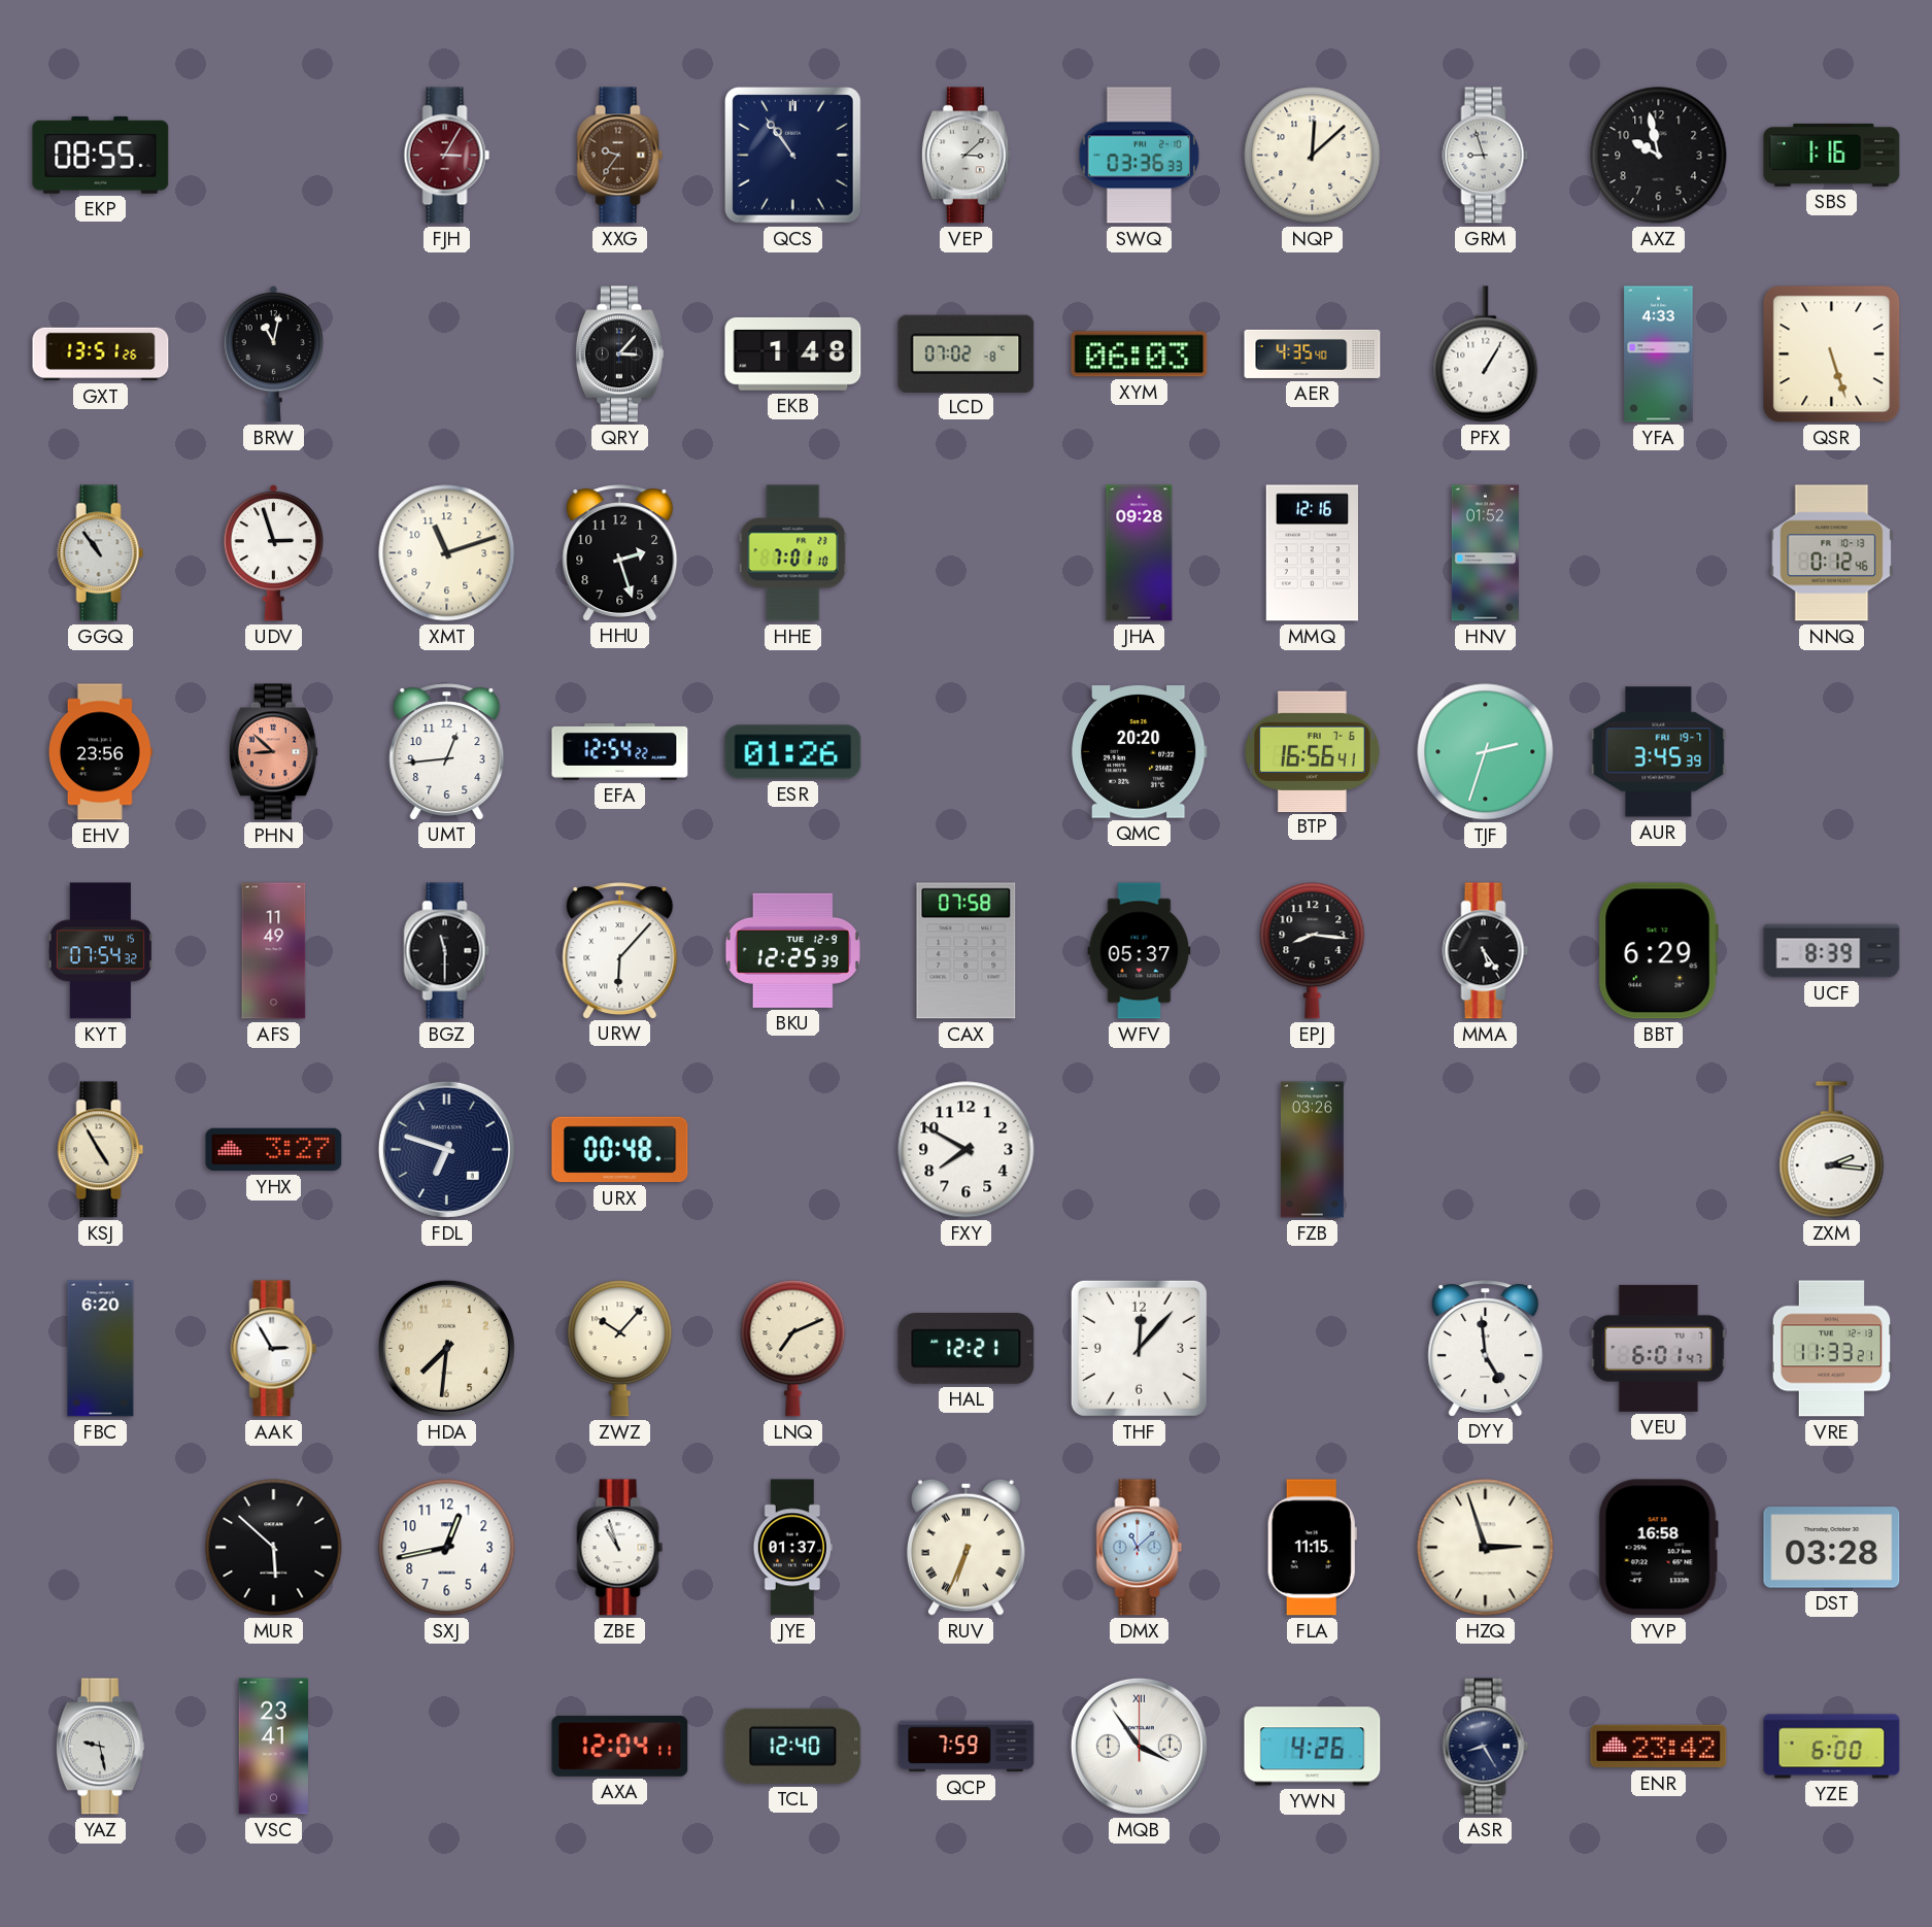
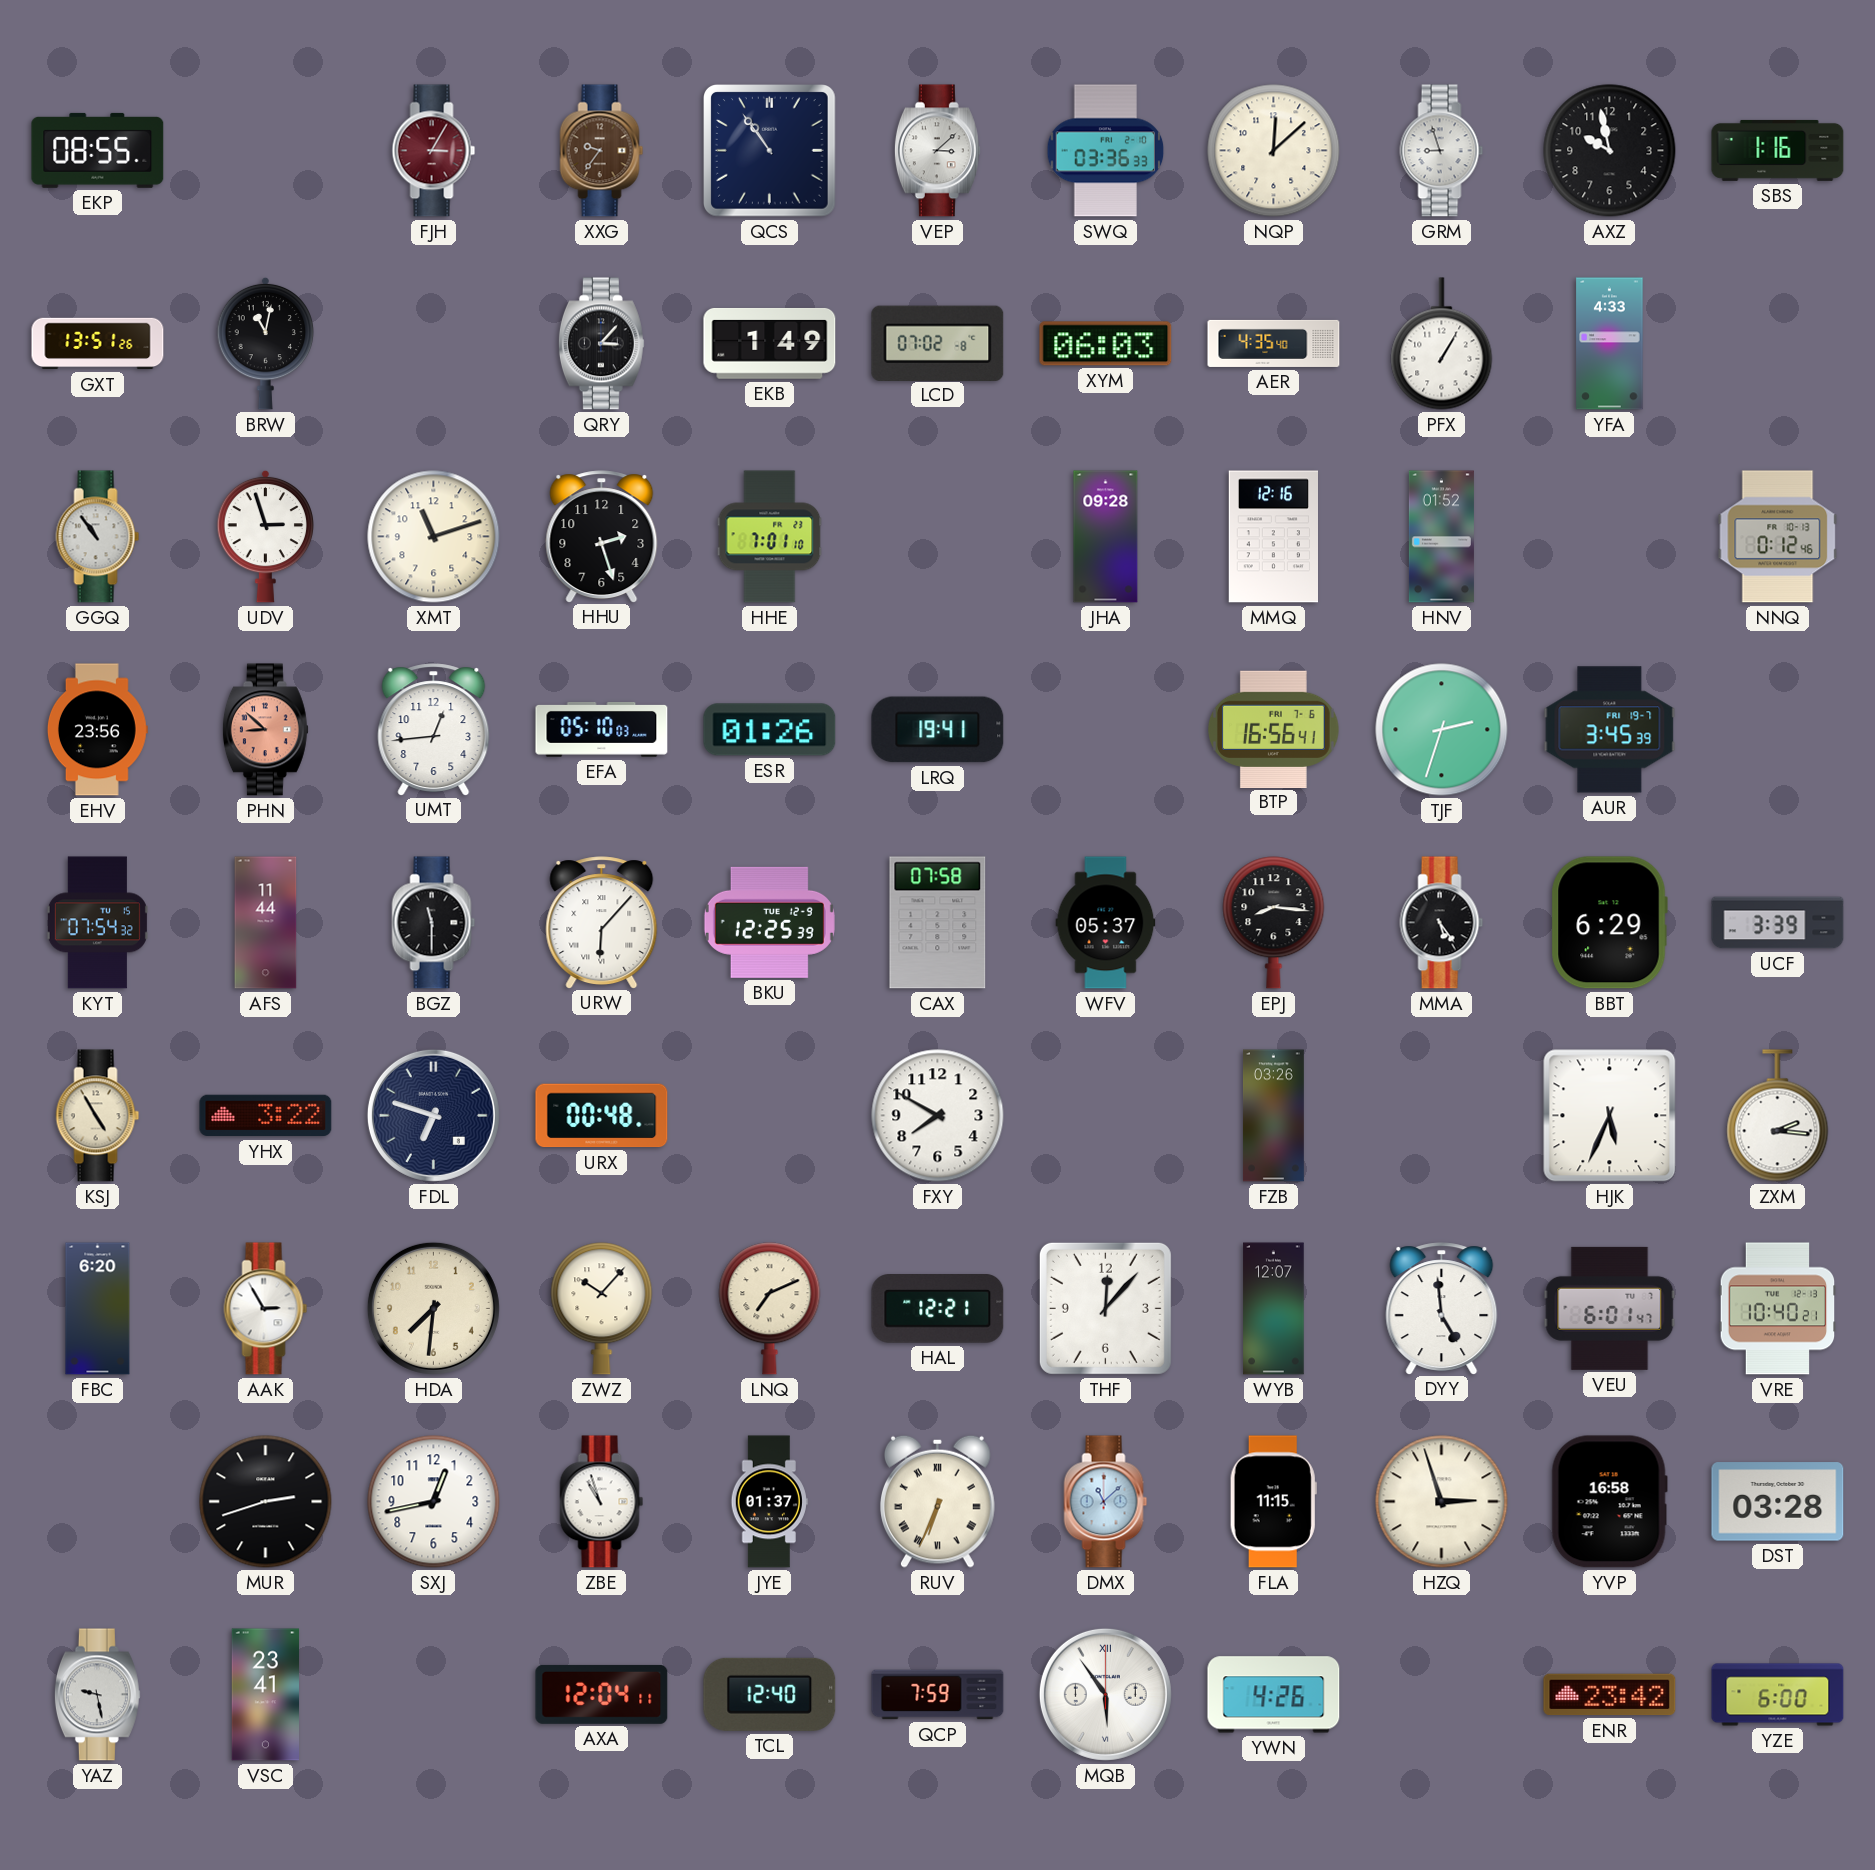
EKB: 1:48 -> 1:49 (770, 343)
QSR: 5:27 -> none (1832, 354)
EFA: 12:54 -> 05:10 (602, 730)
LRQ: none -> 19:41 (938, 730)
QMC: 20:20 -> none (1139, 752)
AFS: 11:49 -> 11:44 (266, 923)
UCF: 8:39 -> 3:39 (1778, 923)
YHX: 3:27 -> 3:22 (266, 1116)
HJK: none -> 5:34 (1610, 1116)
WYB: none -> 12:07 (1274, 1309)
VRE: 11:33 -> 10:40 (1778, 1309)
MUR: 5:52 -> 2:42 (266, 1502)
MQB: 3:54 -> 5:54 (1105, 1694)
ASR: 8:25 -> none (1486, 1747)
